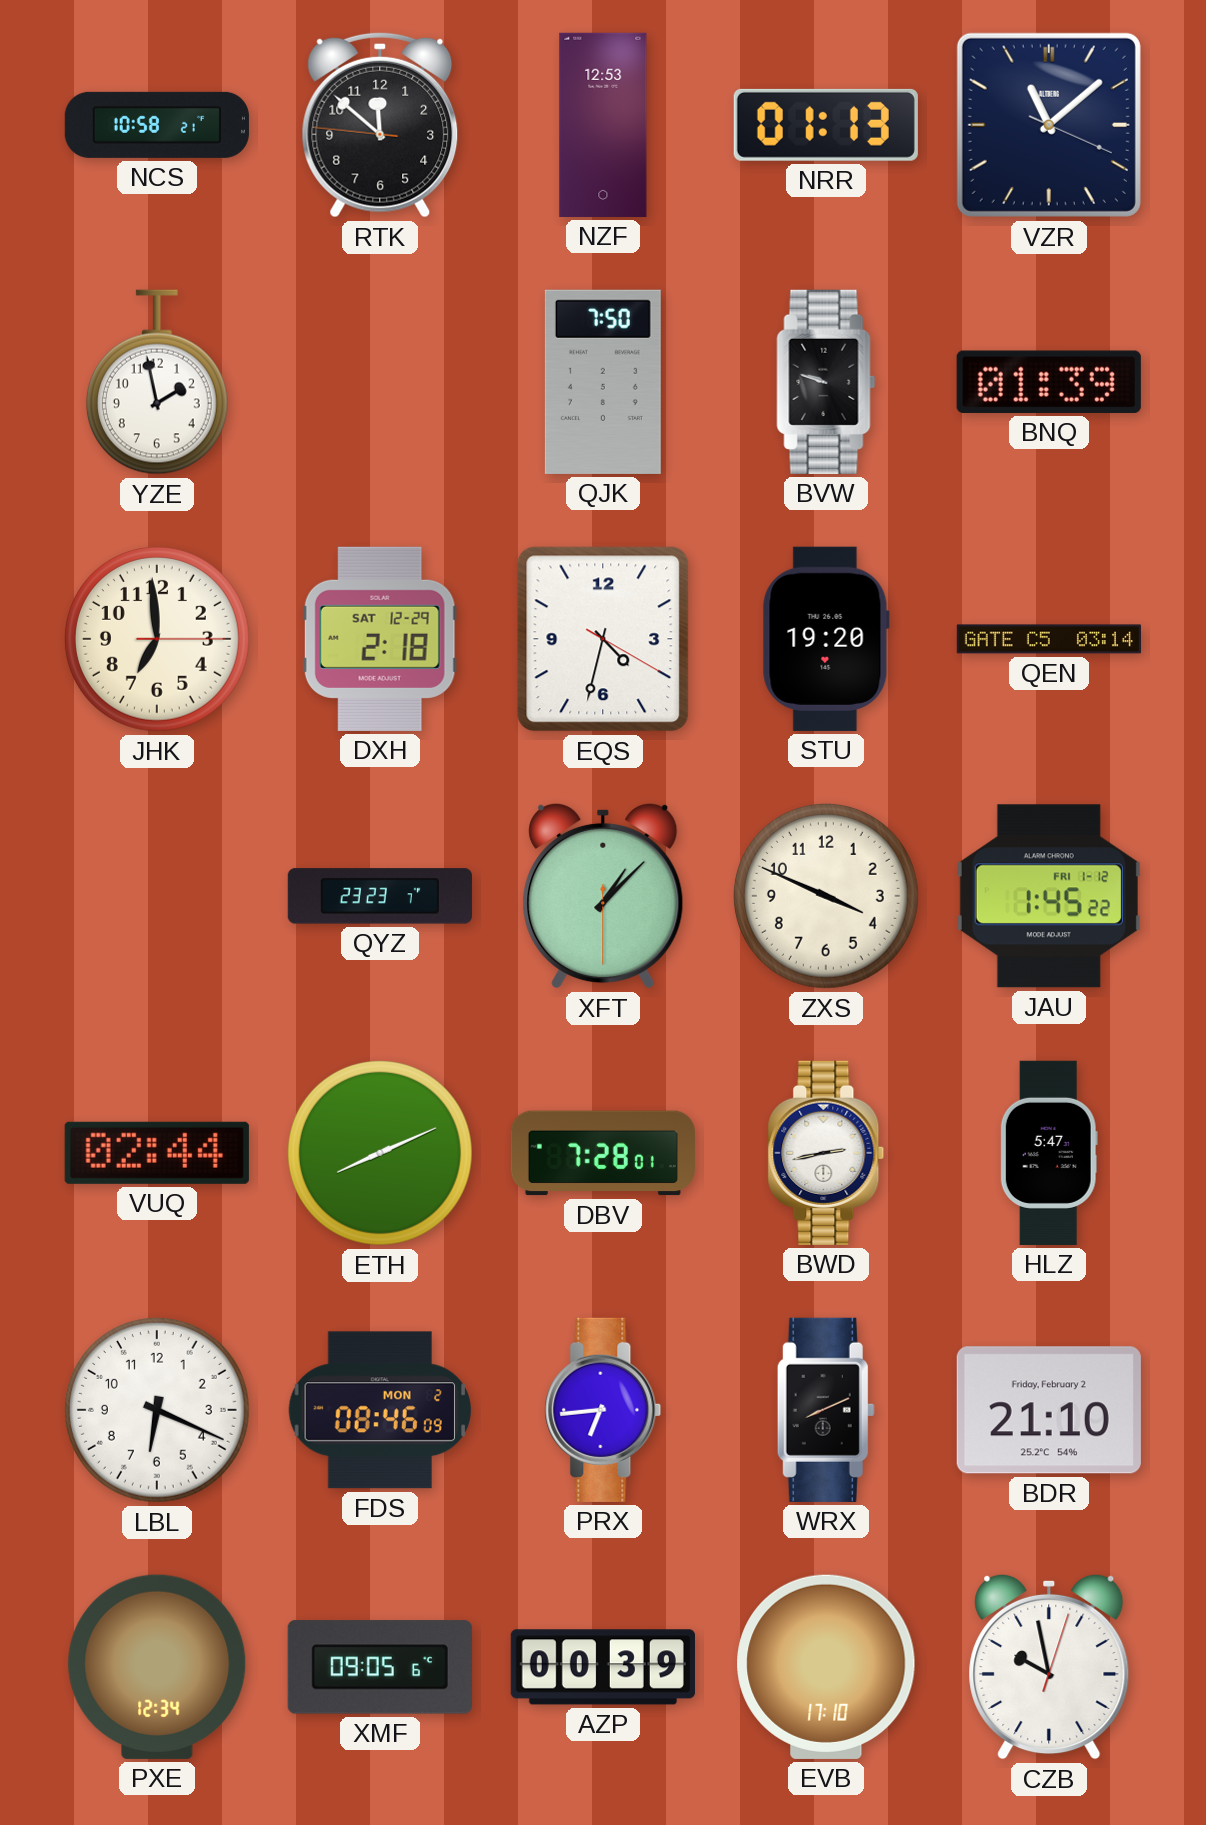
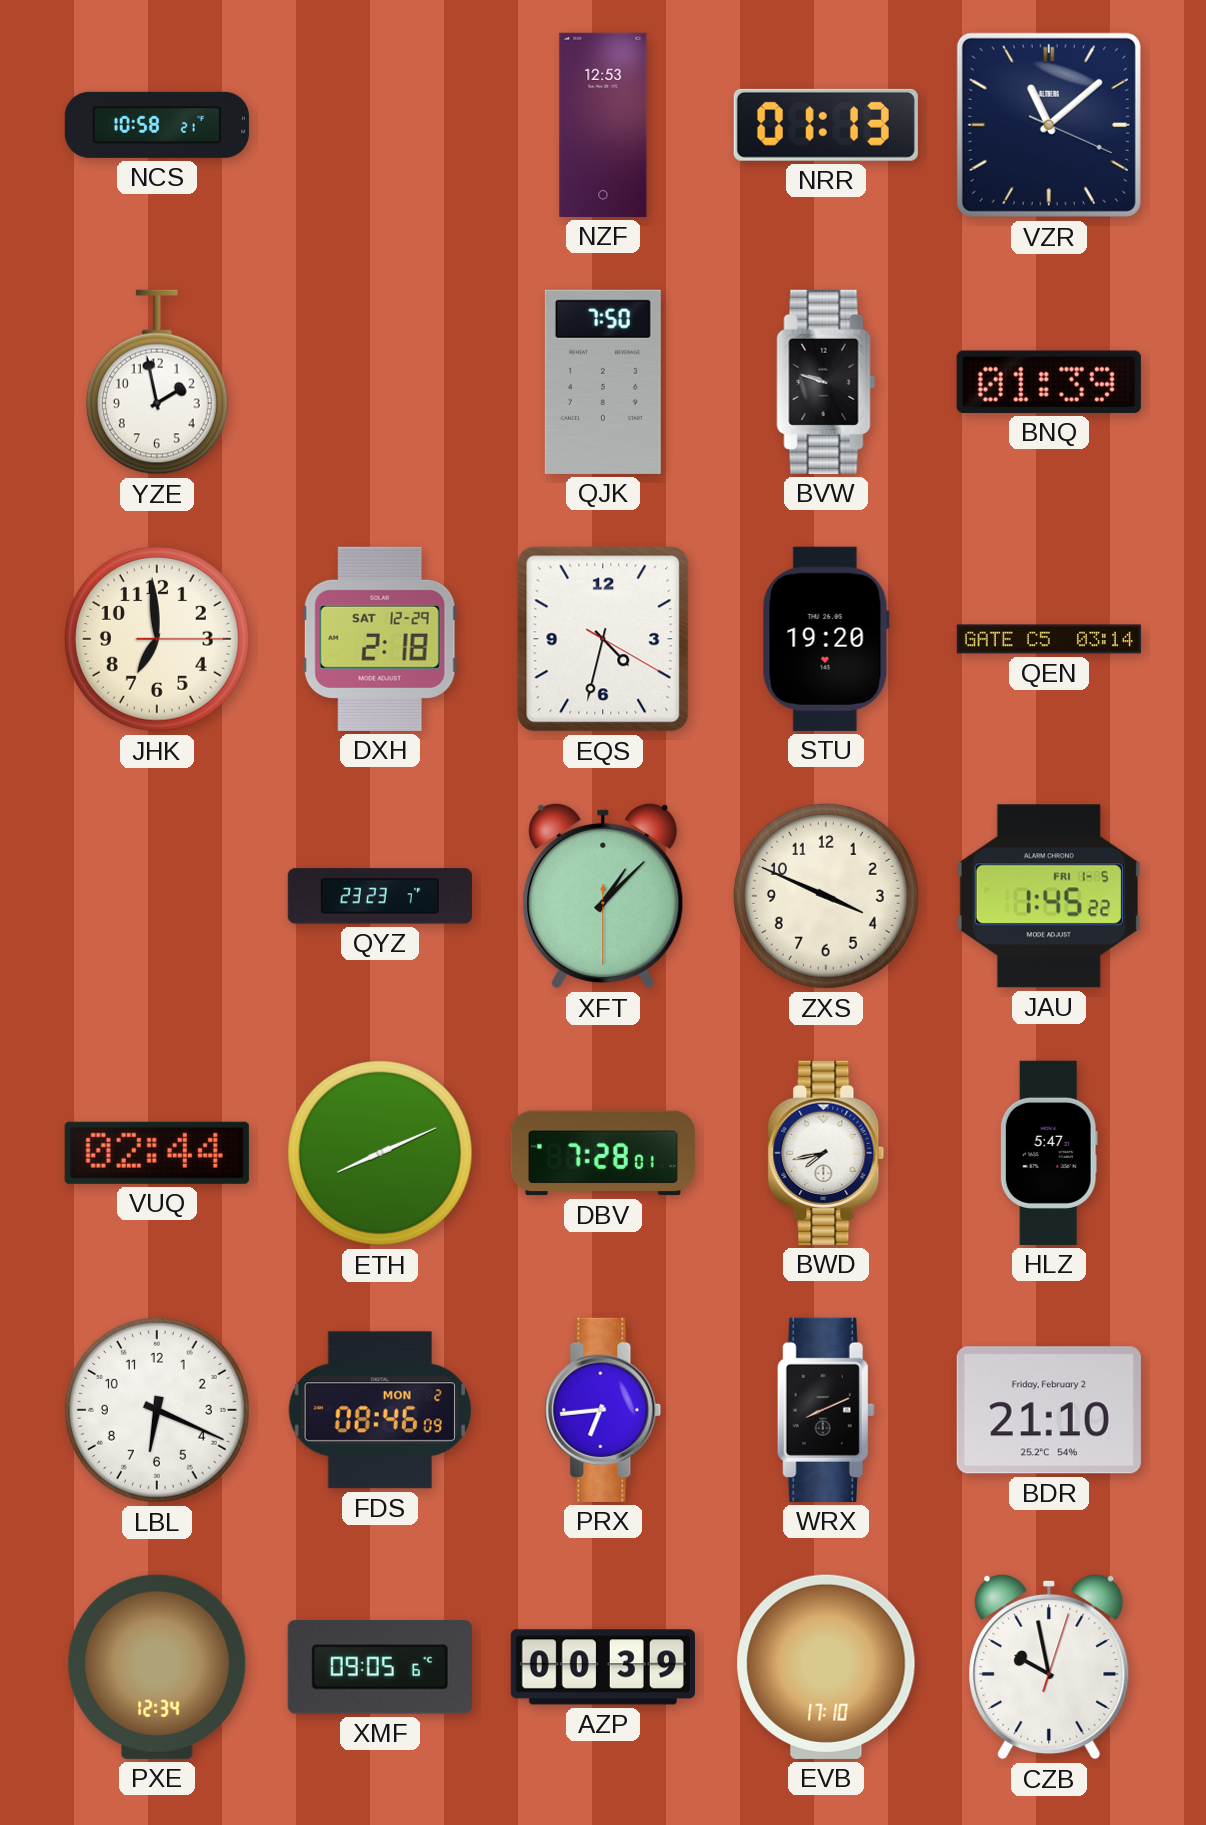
RTK: 11:51 -> none (380, 125)
JAU date: FRI 1-12 -> FRI 1-5 (1049, 896)
BWD: 2:43 -> 7:43 (826, 1153)
